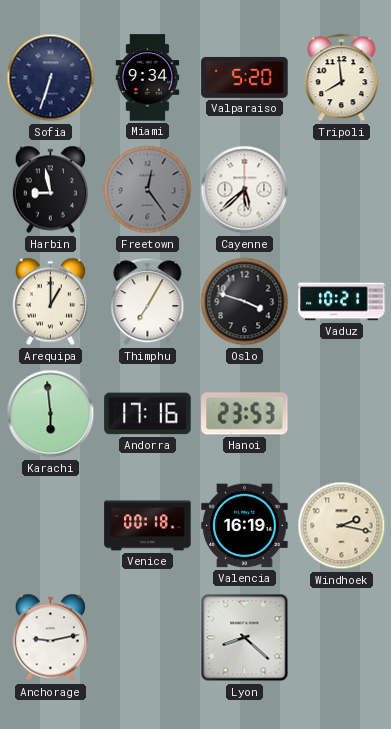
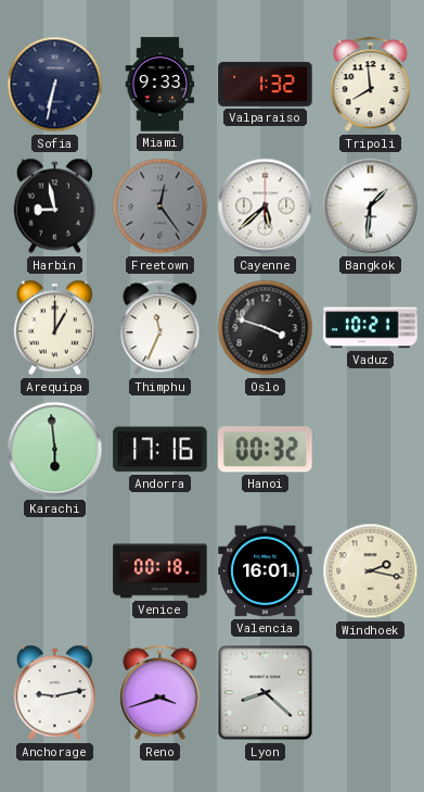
Sofia: 6:33 -> 6:32 (55, 85)
Miami: 9:34 -> 9:33 (160, 85)
Valparaiso: 5:20 -> 1:32 (266, 84)
Bangkok: none -> 1:31 (371, 206)
Thimphu: 7:05 -> 11:34 (160, 328)
Hanoi: 23:53 -> 00:32 (266, 450)
Valencia: 16:19 -> 16:01 (266, 571)
Reno: none -> 3:42 (160, 693)
